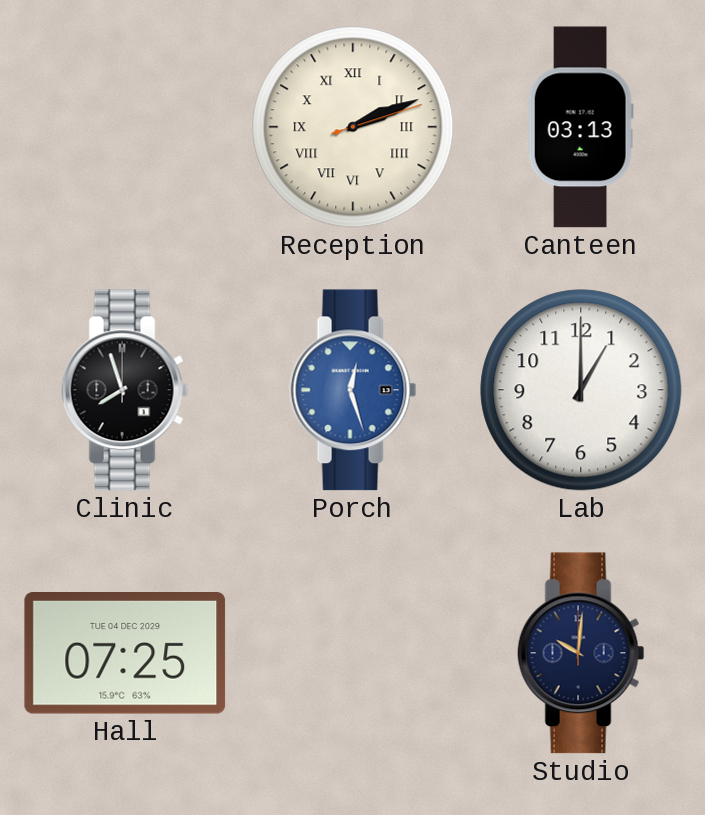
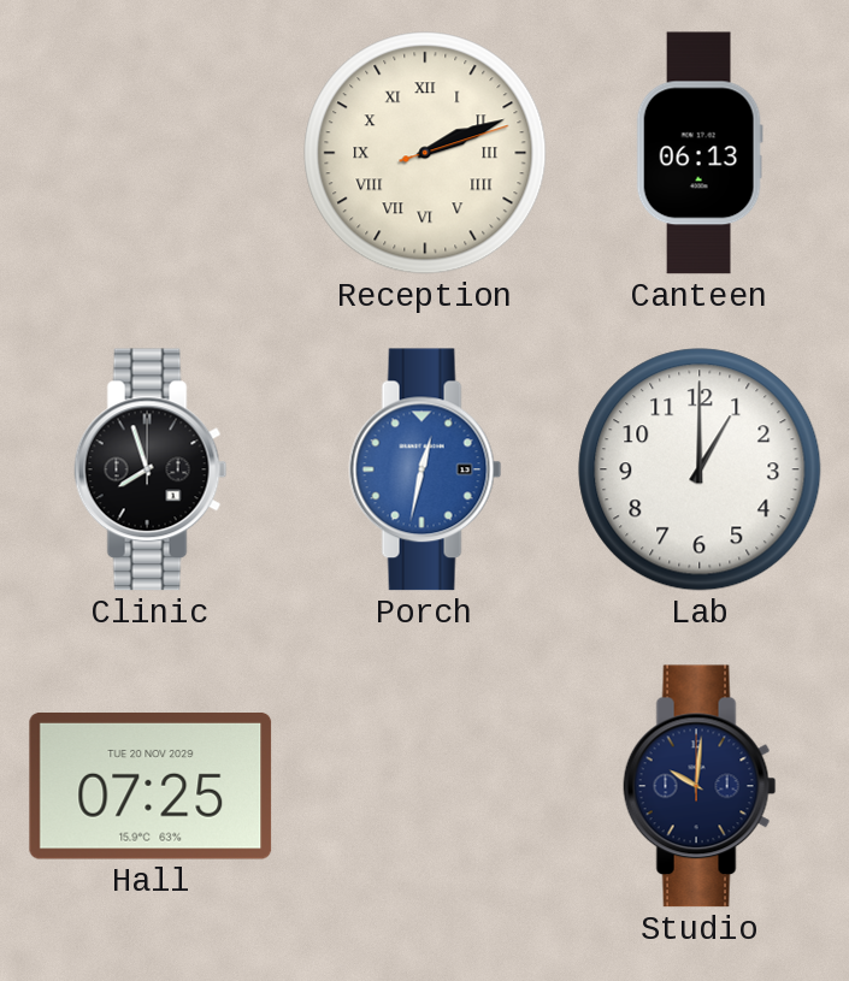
Canteen: 03:13 -> 06:13 (700, 153)
Porch: 12:27 -> 12:32 (425, 469)
Hall date: TUE 04 DEC 2029 -> TUE 20 NOV 2029 (151, 787)
